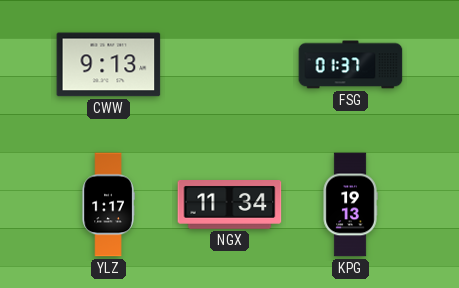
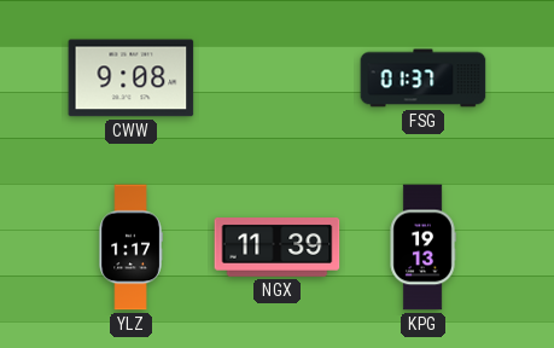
CWW: 9:13 -> 9:08 (132, 79)
NGX: 11:34 -> 11:39 (278, 248)
